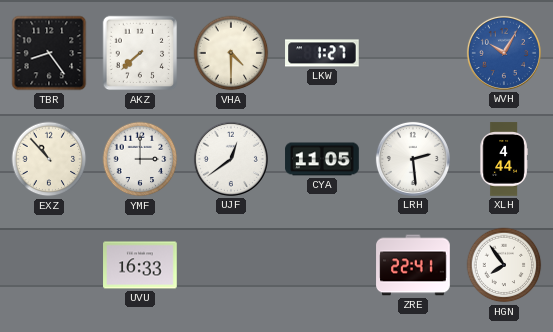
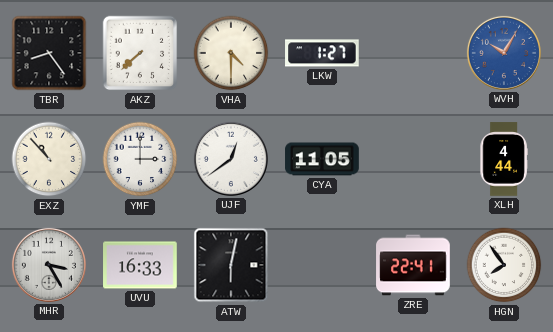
LRH: 2:29 -> none (413, 159)
MHR: none -> 3:25 (49, 265)
ATW: none -> 6:02 (231, 265)
